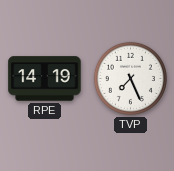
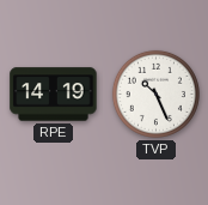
TVP: 7:26 -> 10:26 (155, 94)
